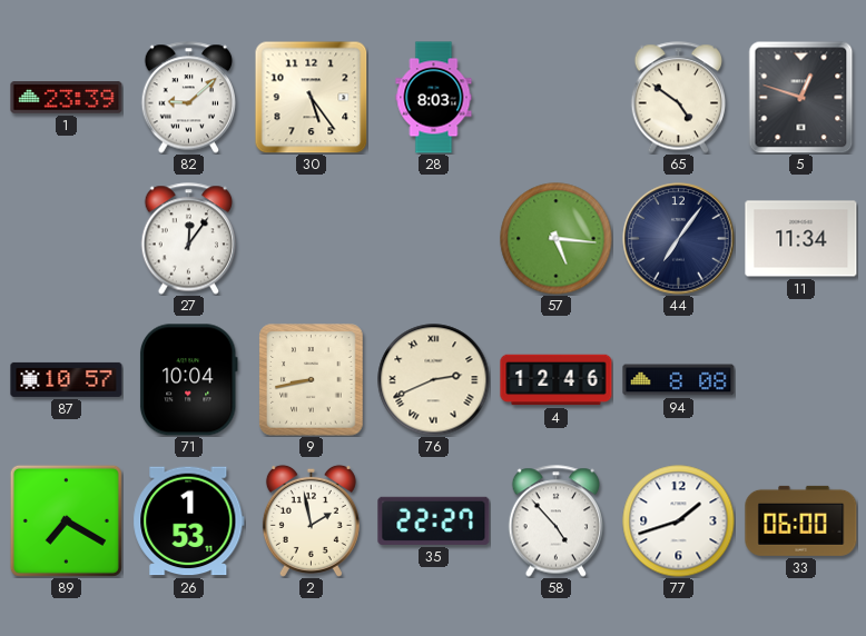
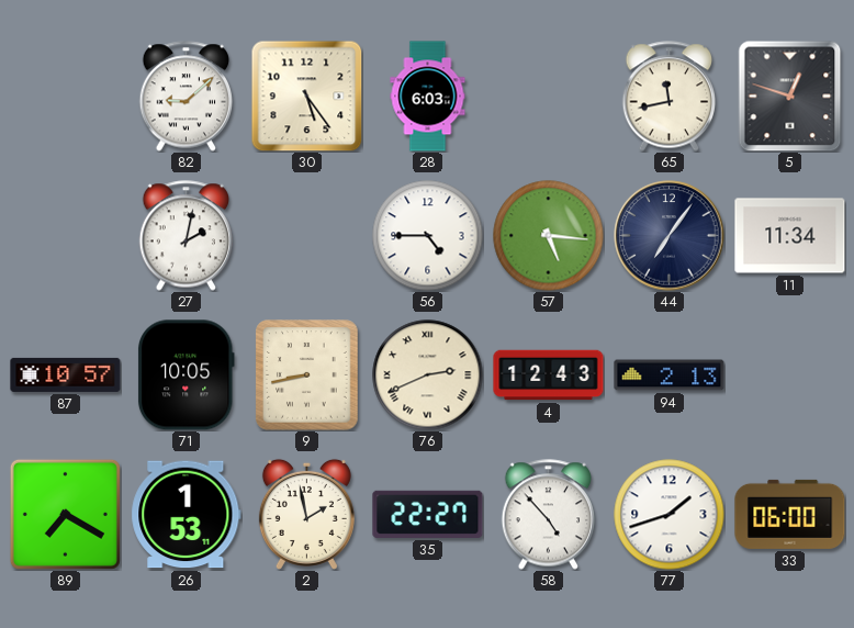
1: 23:39 -> none (67, 98)
28: 8:03 -> 6:03 (428, 97)
65: 4:51 -> 11:43 (670, 97)
27: 12:06 -> 2:02 (187, 236)
56: none -> 4:45 (428, 236)
71: 10:04 -> 10:05 (186, 375)
4: 12:46 -> 12:43 (549, 375)
94: 8:08 -> 2:13 (670, 375)
